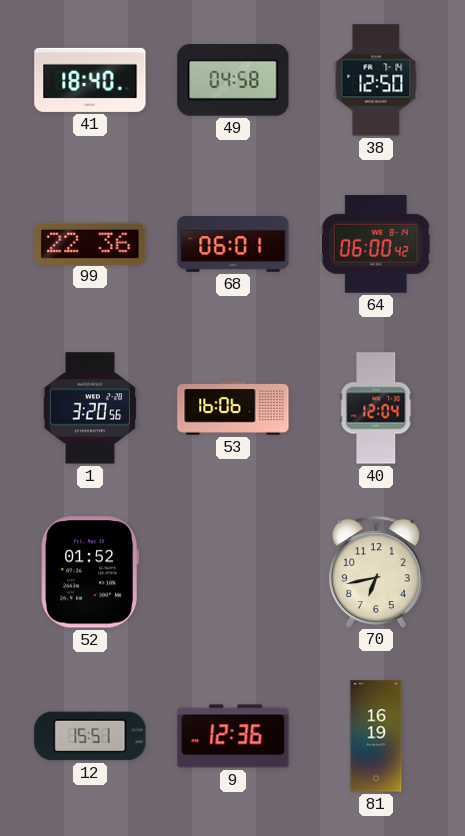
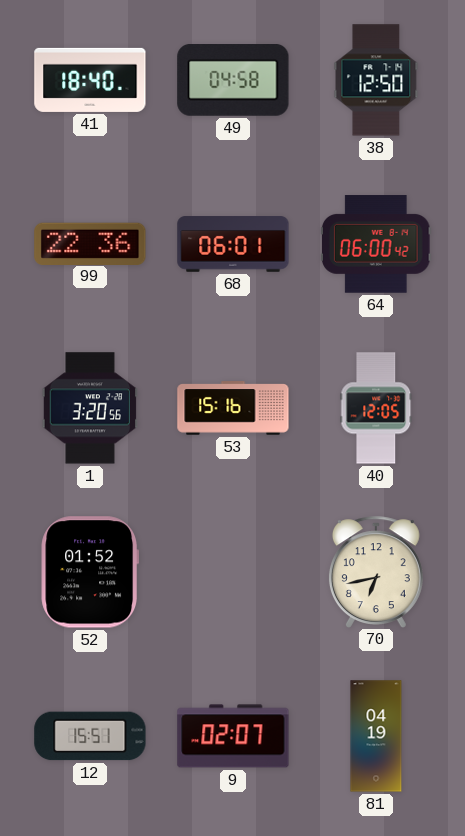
53: 16:06 -> 15:16 (233, 408)
40: 12:04 -> 12:05 (376, 408)
9: 12:36 -> 02:07 (233, 736)
81: 16:19 -> 04:19 (376, 736)
